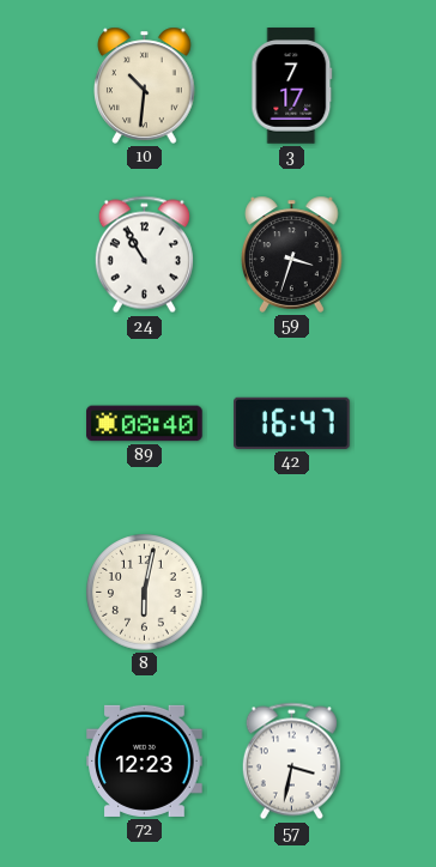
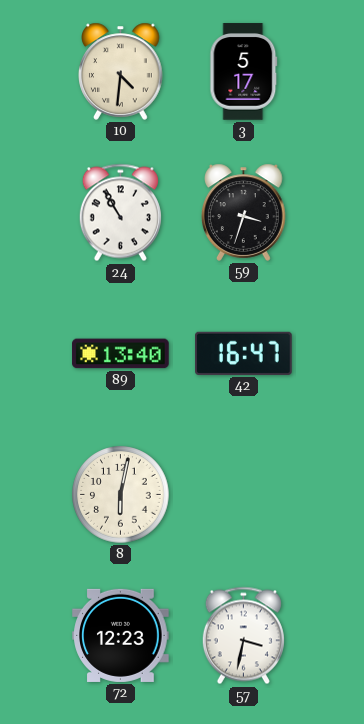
10: 10:31 -> 4:31 (121, 71)
3: 7:17 -> 5:17 (244, 72)
89: 08:40 -> 13:40 (121, 354)
